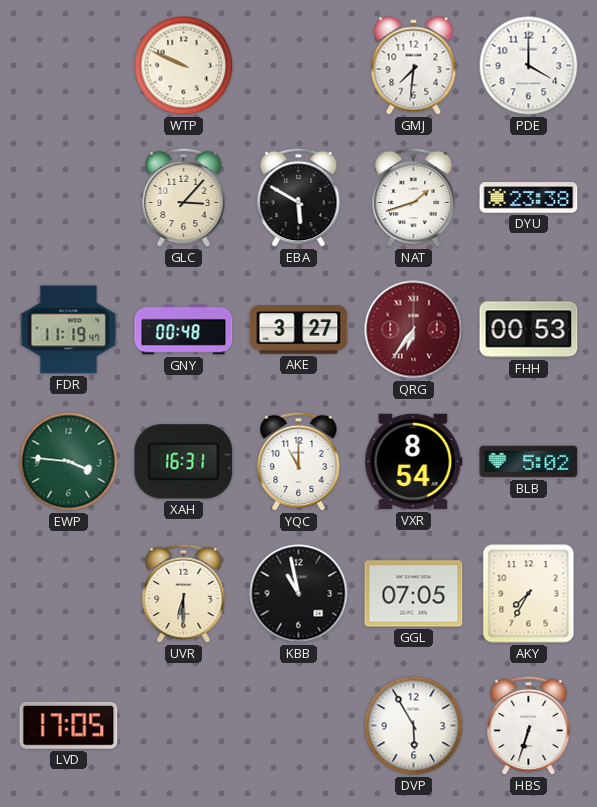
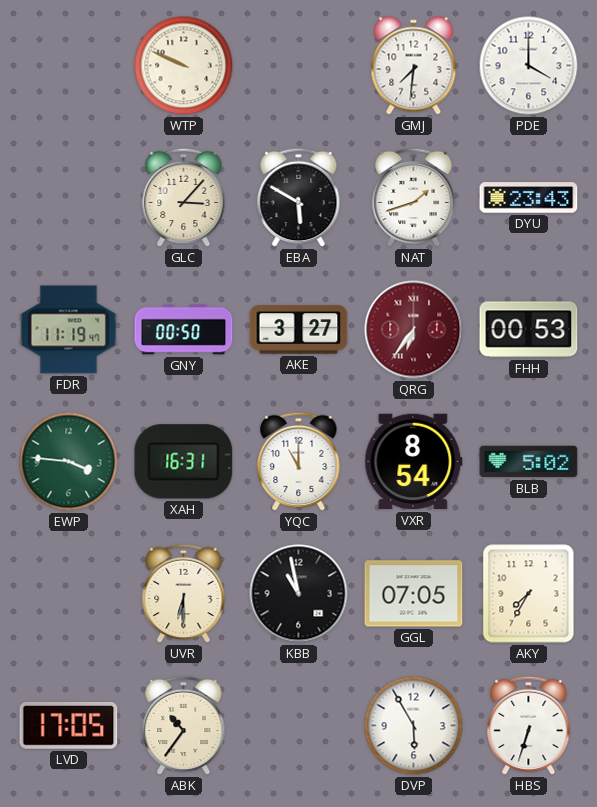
DYU: 23:38 -> 23:43 (529, 198)
GNY: 00:48 -> 00:50 (184, 330)
ABK: none -> 10:36 (184, 726)
